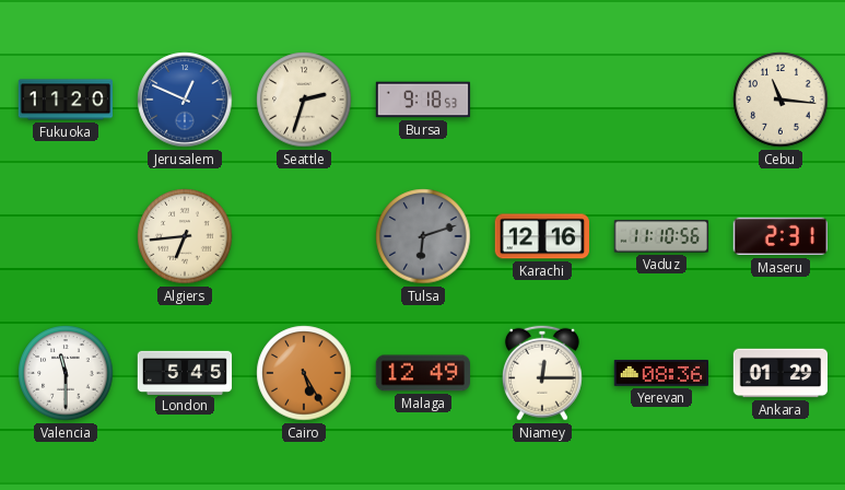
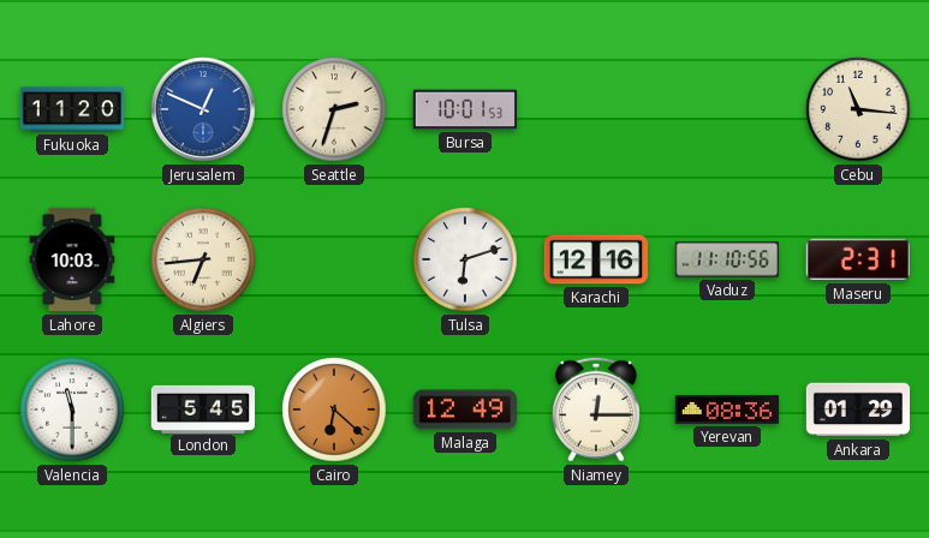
Bursa: 9:18 -> 10:01 (465, 109)
Lahore: none -> 10:03 (72, 259)
Tulsa dial: grey -> white (465, 259)
Cairo: 5:25 -> 6:22 (334, 410)
